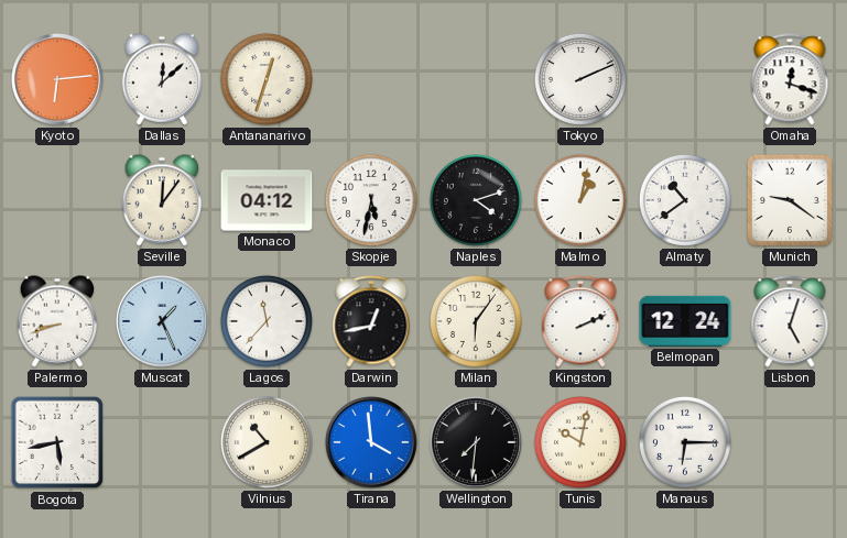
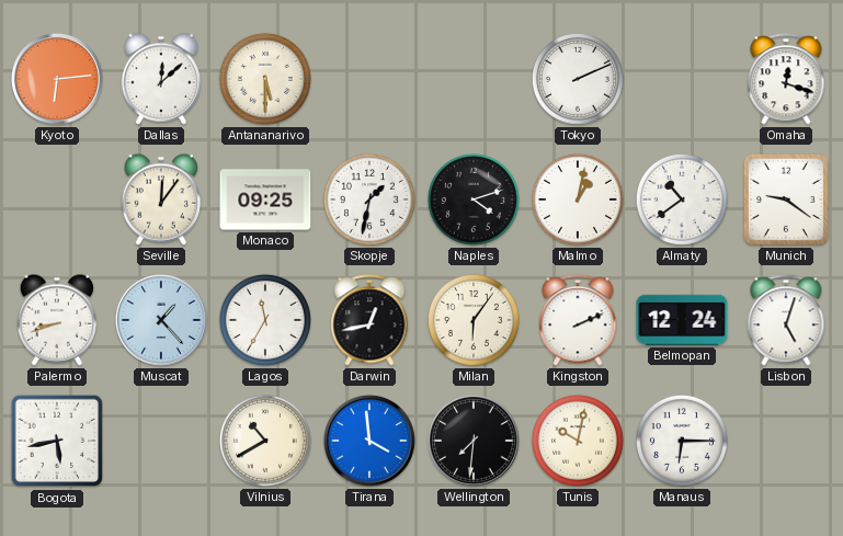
Antananarivo: 12:33 -> 5:30 (265, 79)
Monaco: 04:12 -> 09:25 (265, 199)
Skopje: 5:32 -> 1:32 (369, 199)
Muscat: 1:26 -> 1:23 (162, 321)
Lagos: 11:37 -> 11:35 (265, 320)
